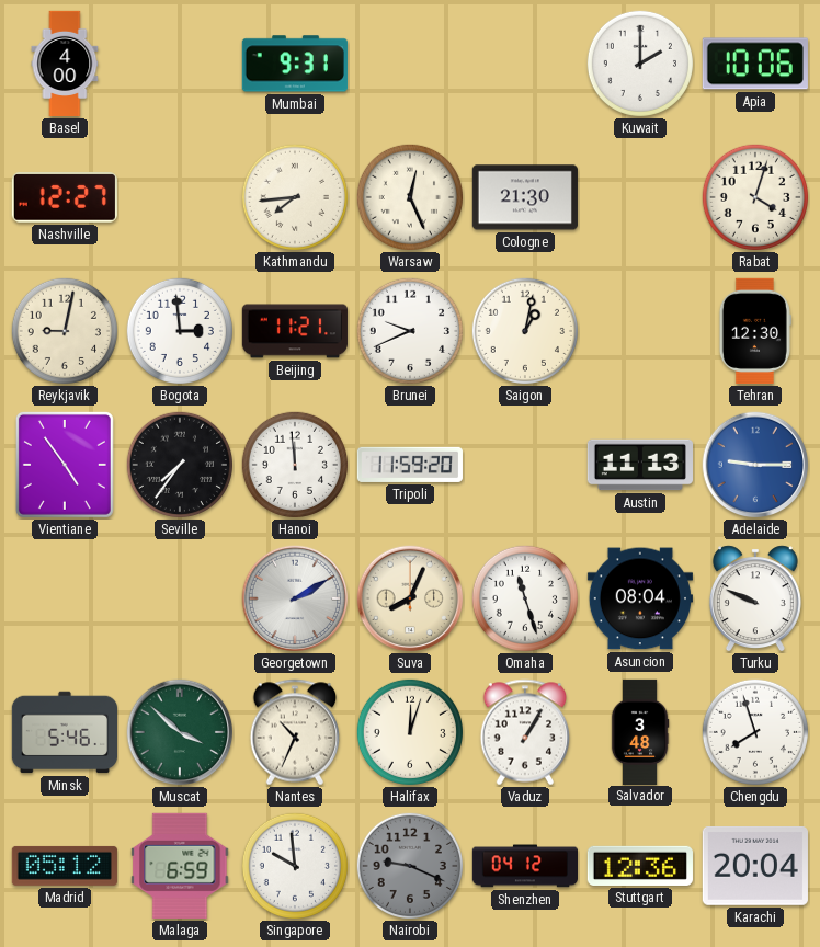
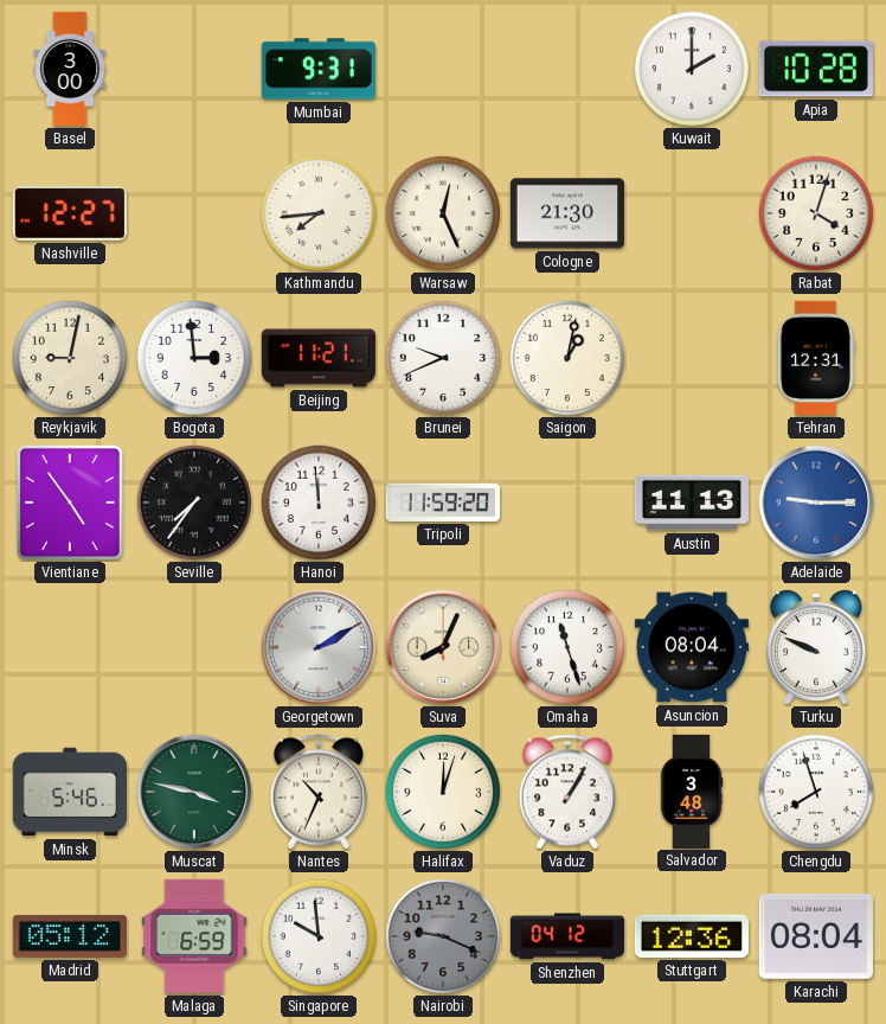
Basel: 4:00 -> 3:00 (70, 69)
Apia: 10:06 -> 10:28 (816, 69)
Tehran: 12:30 -> 12:31 (816, 358)
Muscat: 3:52 -> 3:47 (194, 792)
Karachi: 20:04 -> 08:04 (816, 936)
